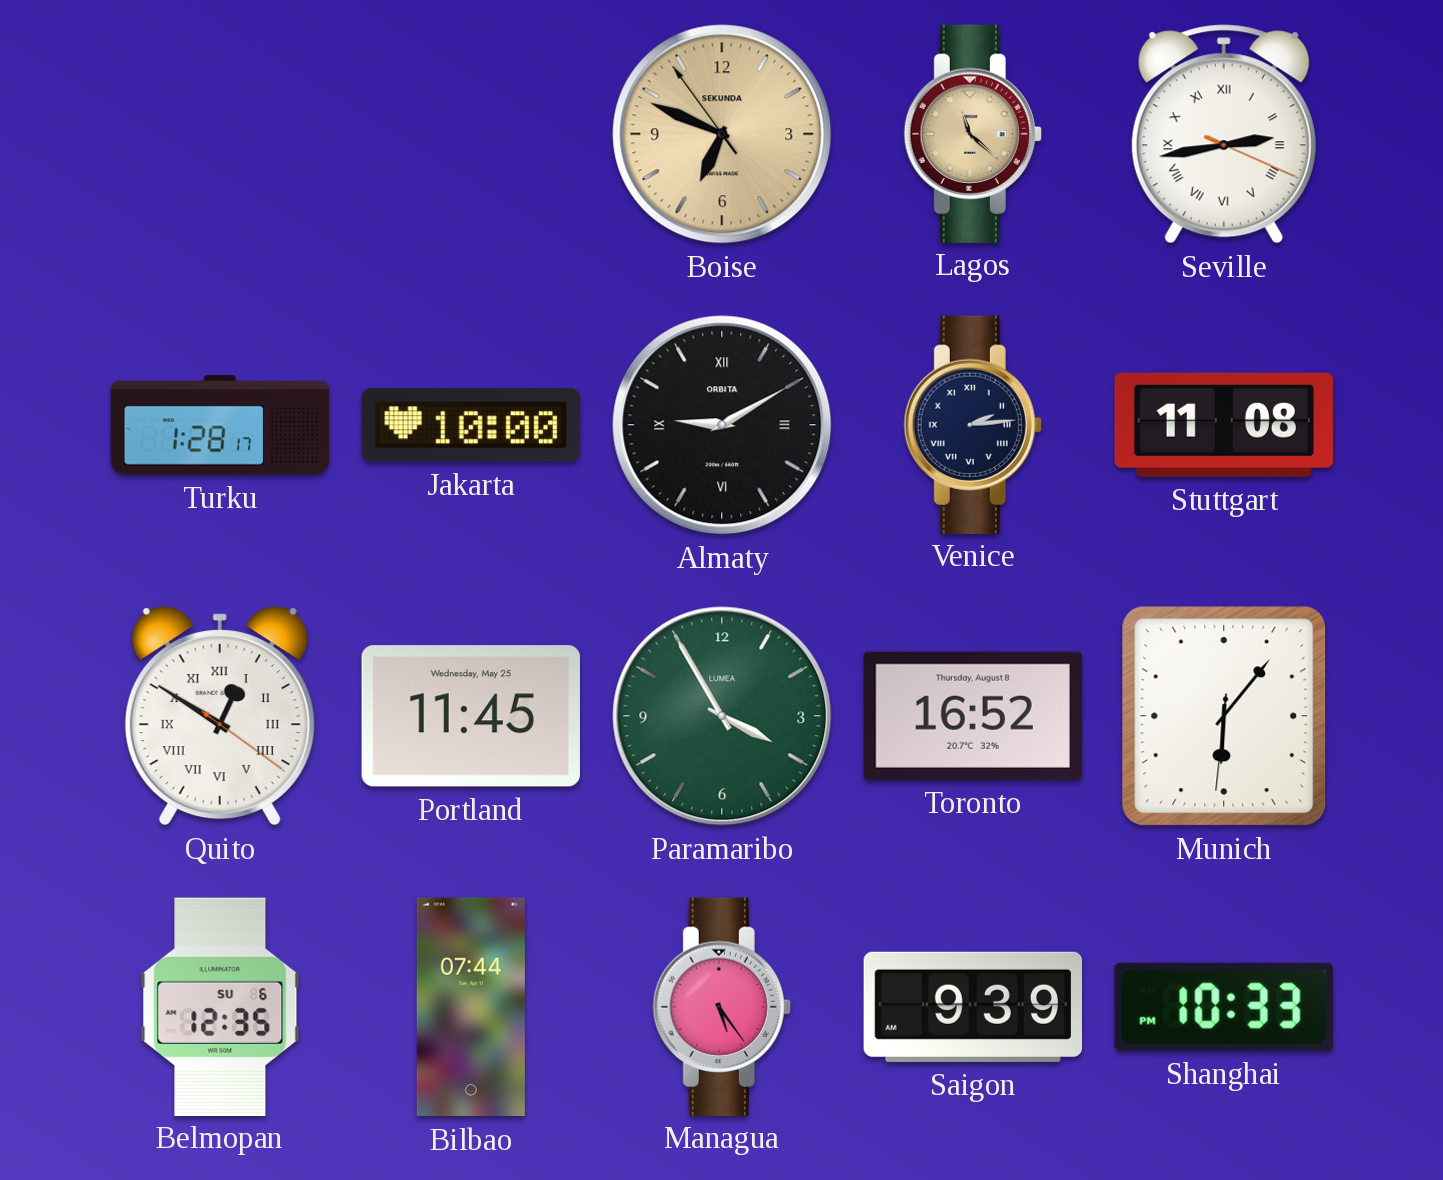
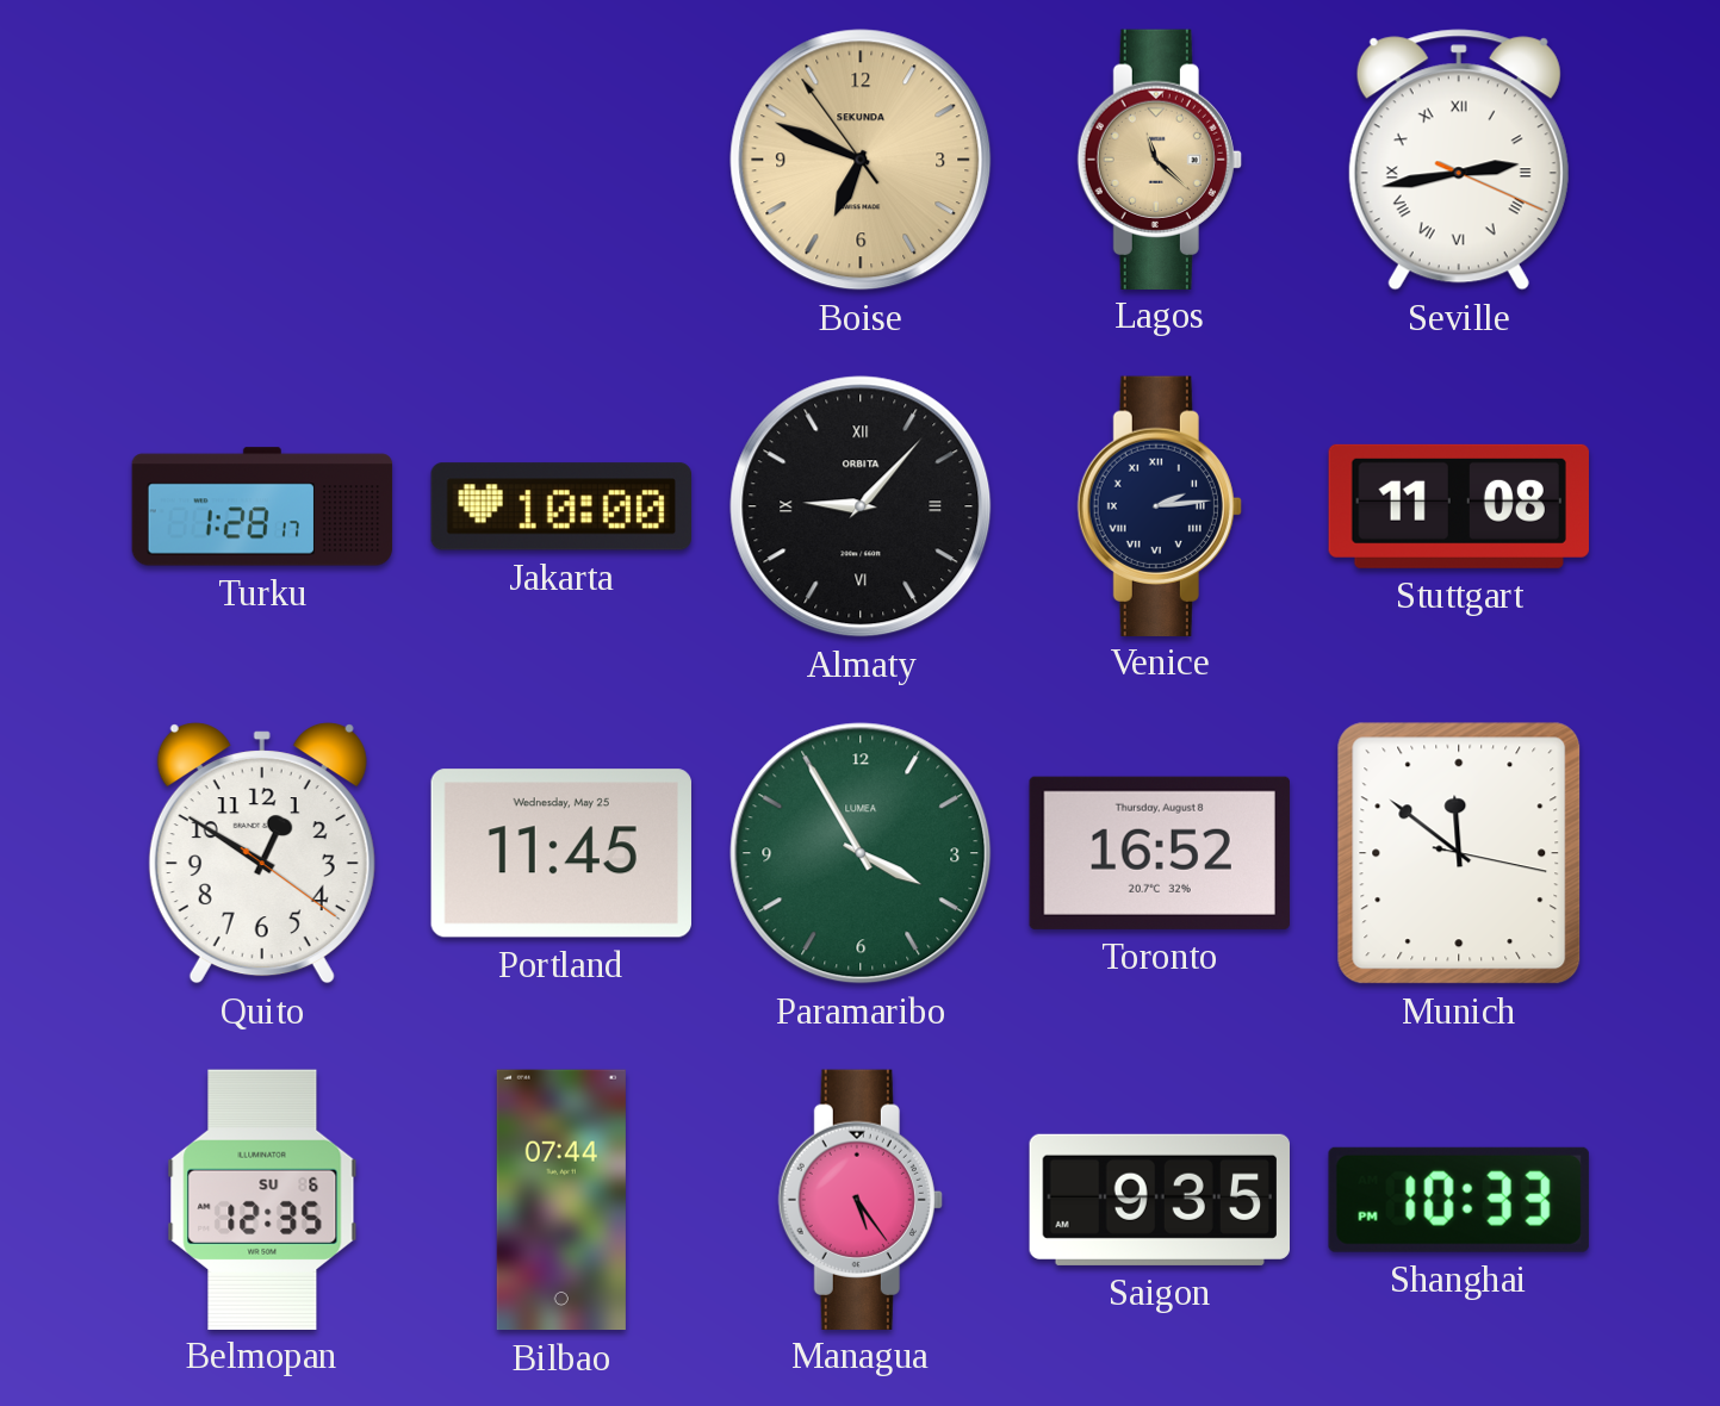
Almaty: 9:10 -> 9:07 (861, 506)
Quito numerals: Roman -> Arabic (262, 853)
Munich: 6:06 -> 11:51 (1459, 853)
Saigon: 9:39 -> 9:35 (1159, 1200)
